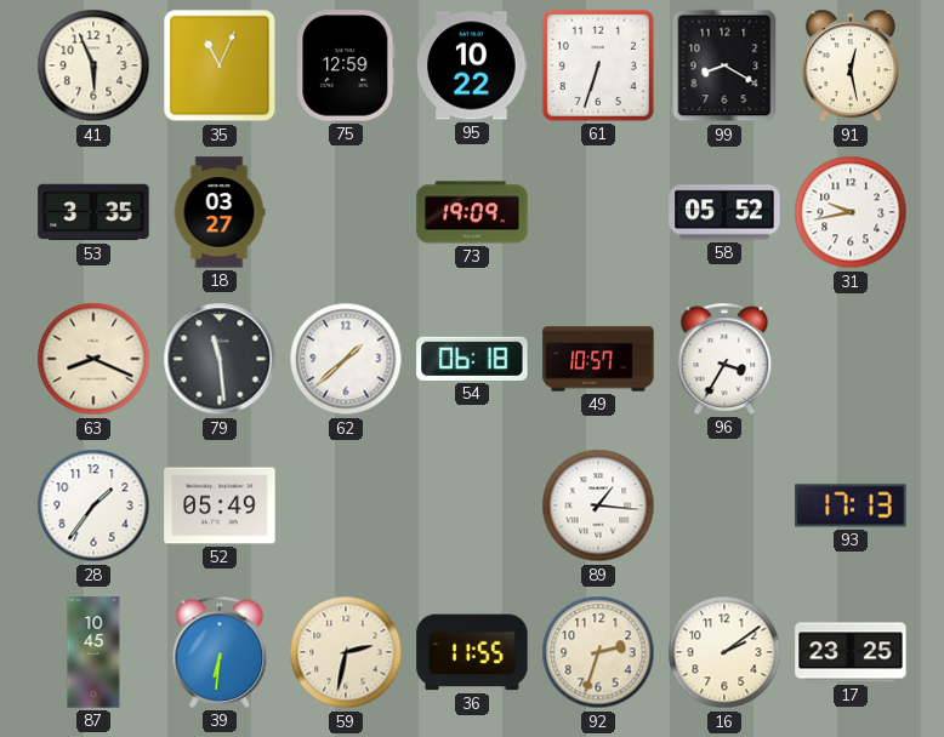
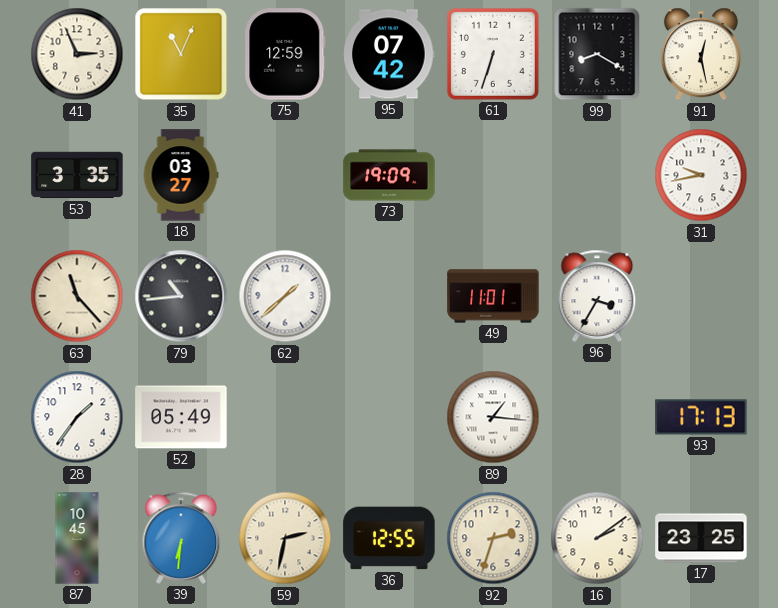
41: 5:56 -> 2:56 (77, 54)
95: 10:22 -> 07:42 (389, 54)
58: 05:52 -> none (724, 212)
63: 8:19 -> 11:23 (77, 296)
79: 11:29 -> 10:44 (181, 296)
54: 06:18 -> none (472, 359)
49: 10:57 -> 11:01 (493, 296)
36: 11:55 -> 12:55 (389, 538)
